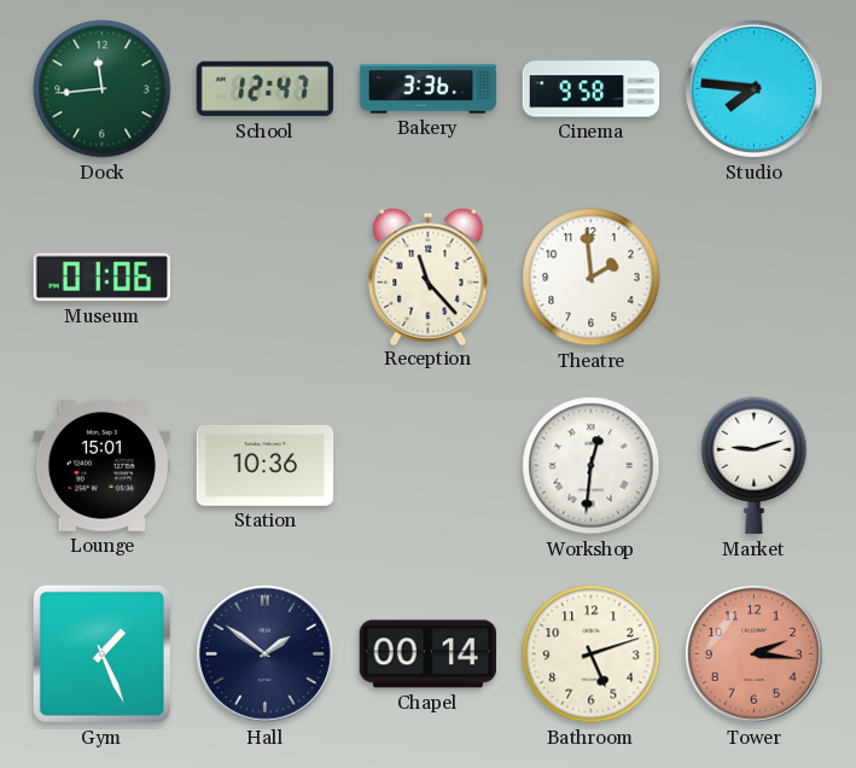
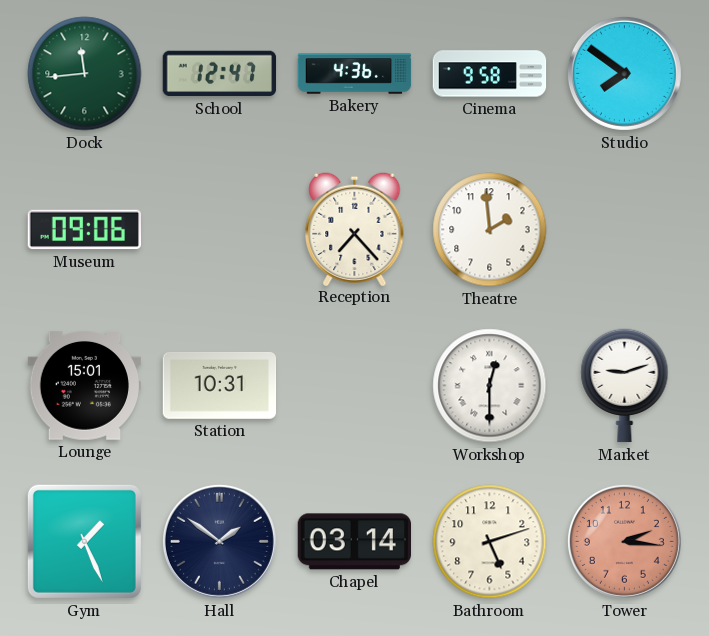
Bakery: 3:36 -> 4:36 (355, 74)
Studio: 7:46 -> 7:51 (624, 73)
Museum: 01:06 -> 09:06 (84, 230)
Reception: 11:23 -> 7:23 (355, 228)
Station: 10:36 -> 10:31 (220, 385)
Workshop: 12:31 -> 12:30 (490, 386)
Chapel: 00:14 -> 03:14 (354, 542)
